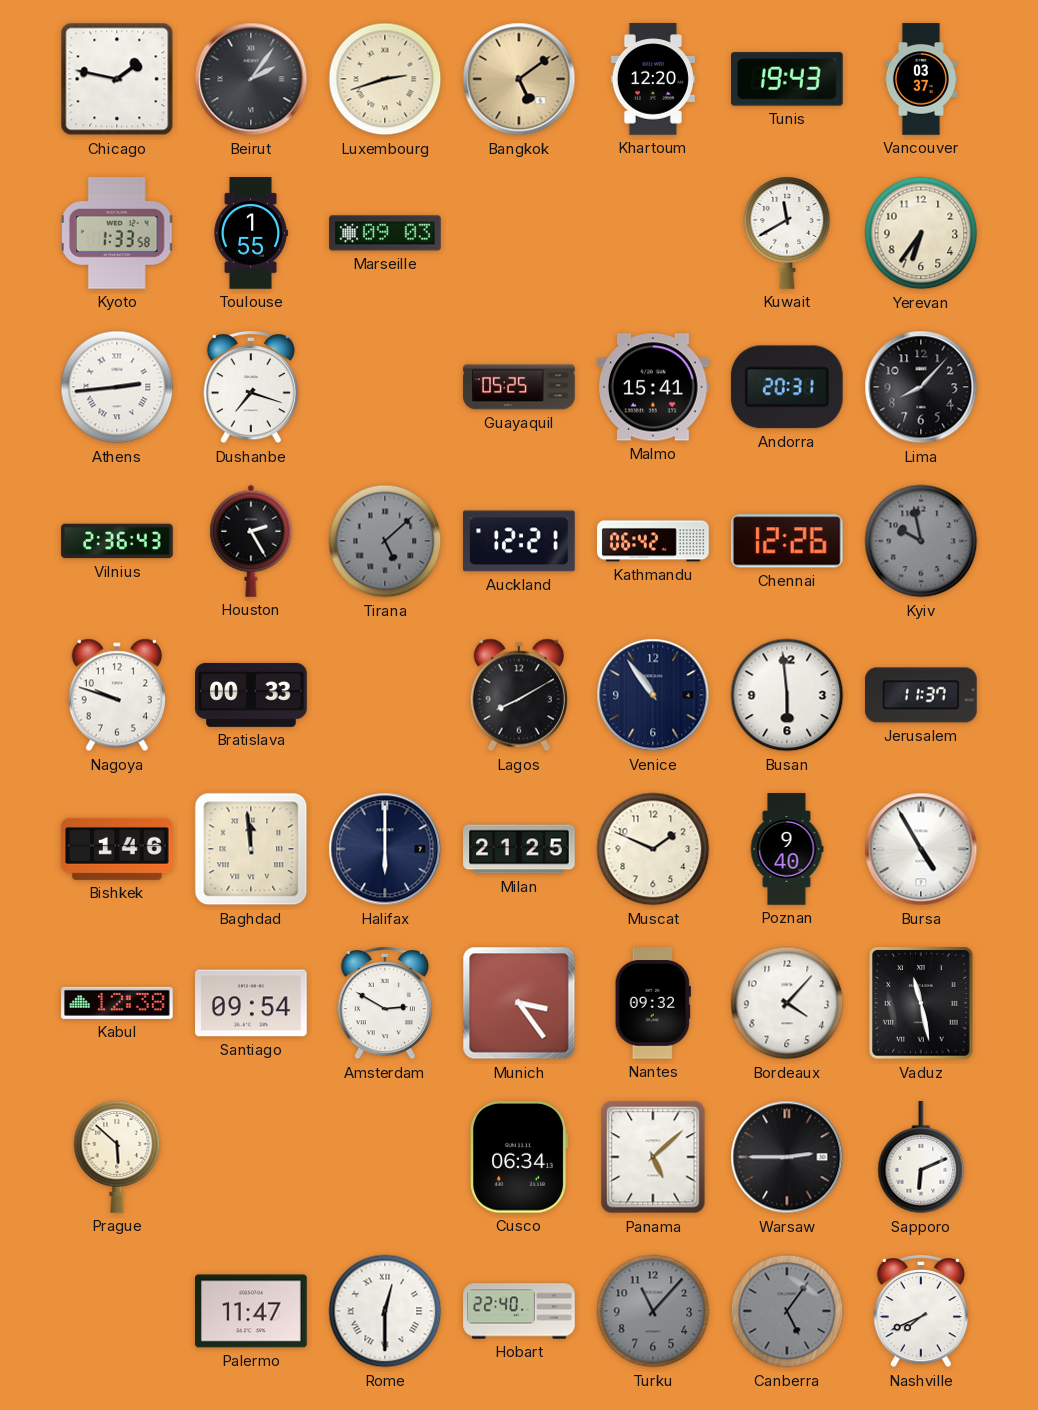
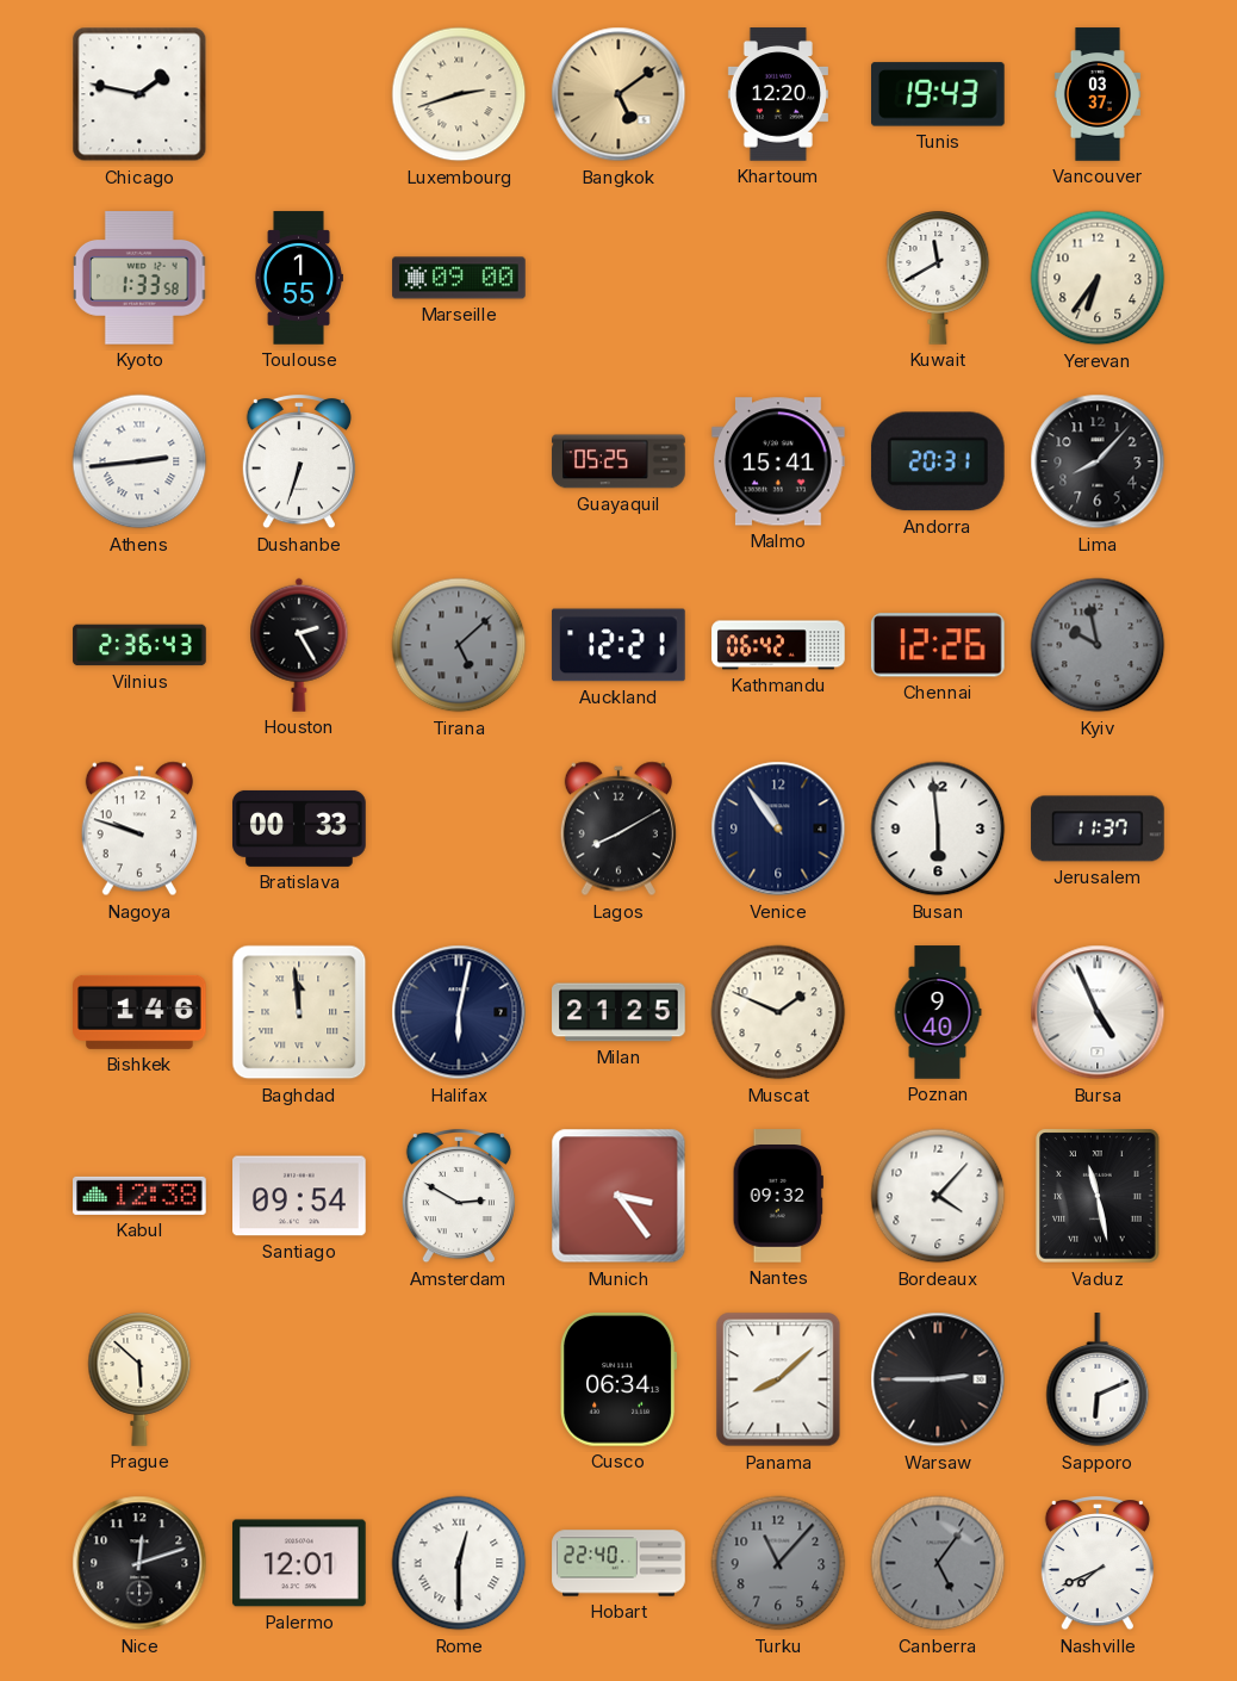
Beirut: 2:06 -> none (251, 79)
Marseille: 09:03 -> 09:00 (459, 278)
Dushanbe: 7:18 -> 6:33 (299, 461)
Halifax: 6:00 -> 6:02 (459, 1012)
Bursa: 4:55 -> 4:56 (1098, 1012)
Panama: 5:08 -> 8:08 (778, 1379)
Nice: none -> 12:12 (139, 1563)
Palermo: 11:47 -> 12:01 (299, 1563)
